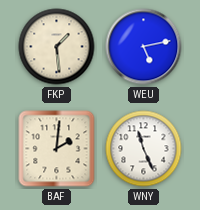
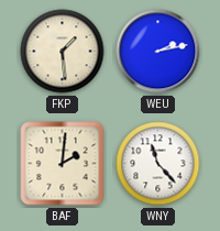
WEU: 5:13 -> 2:13 (158, 52)
WNY: 11:26 -> 11:23 (158, 164)
